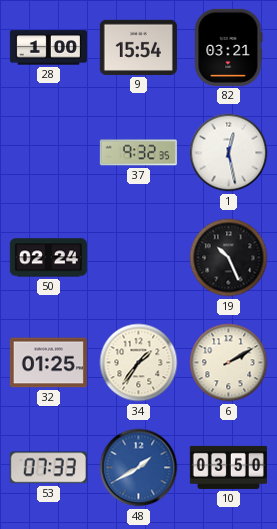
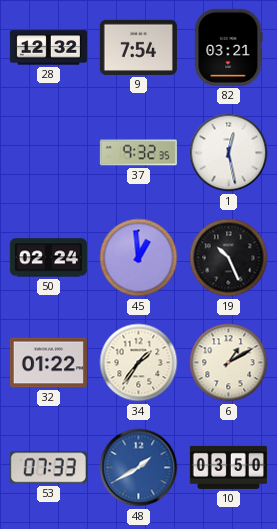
28: 1:00 -> 12:32 (48, 48)
9: 15:54 -> 7:54 (138, 47)
45: none -> 12:59 (139, 258)
32: 01:25 -> 01:22 (48, 363)
6: 2:10 -> 1:10 (229, 363)
